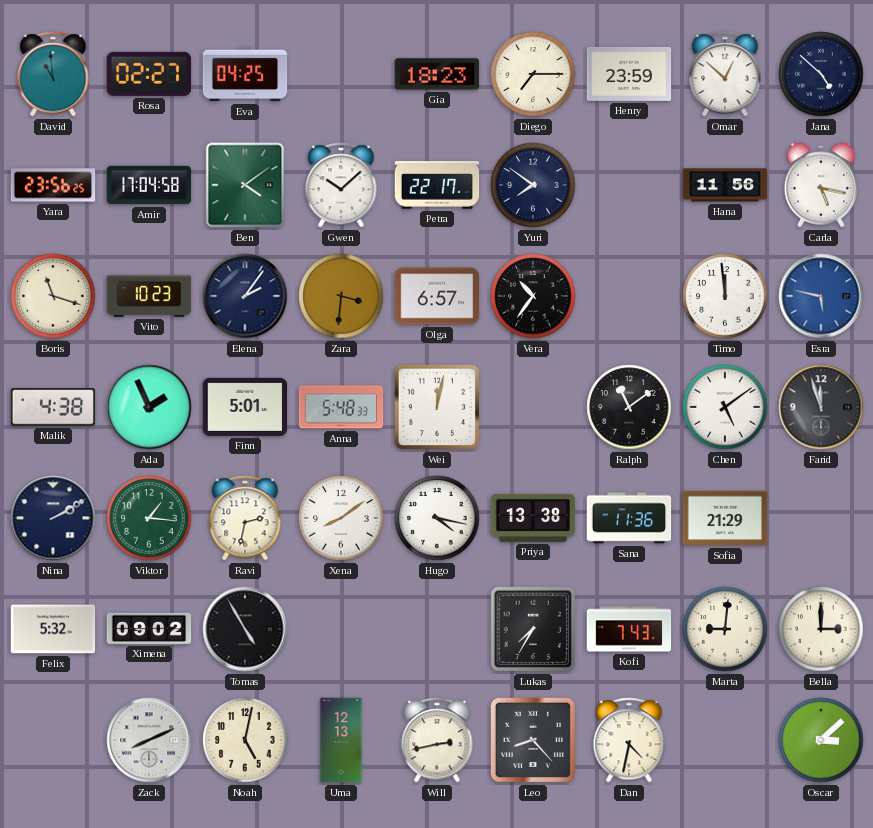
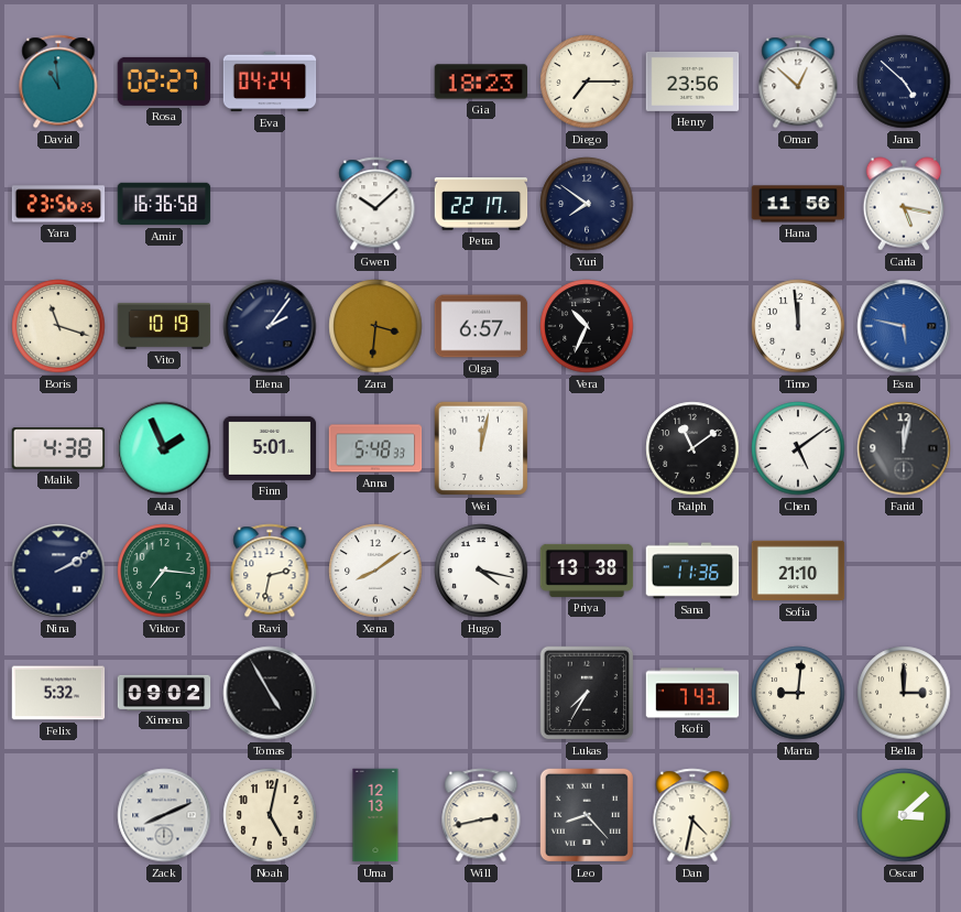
Eva: 04:25 -> 04:24 (270, 82)
Henry: 23:59 -> 23:56 (692, 82)
Amir: 17:04 -> 16:36 (164, 204)
Ben: 4:09 -> none (245, 185)
Vito: 10:23 -> 10:19 (164, 326)
Vera: 10:36 -> 10:34 (587, 326)
Farid: 11:57 -> 12:02 (904, 448)
Viktor: 1:16 -> 7:16 (164, 571)
Sofia: 21:29 -> 21:10 (798, 571)
